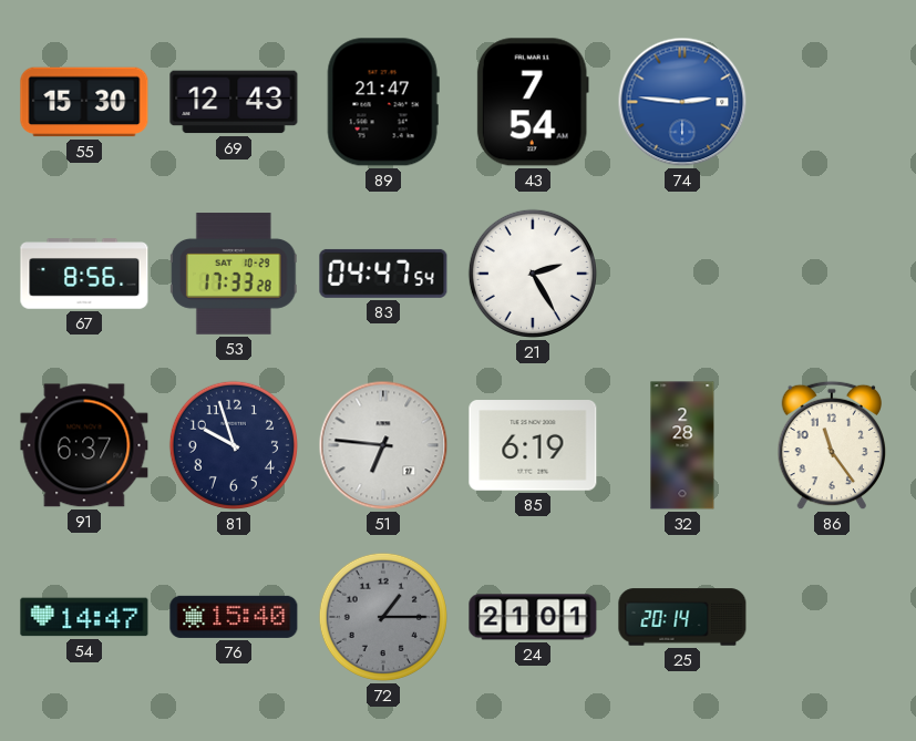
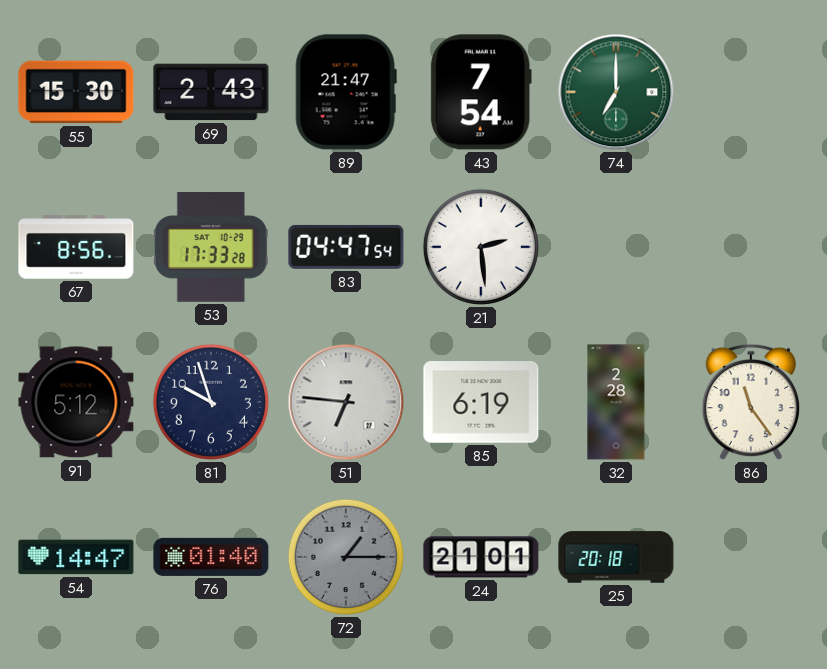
69: 12:43 -> 2:43 (211, 92)
74: 2:46 -> 7:00 (616, 92)
74 dial: blue -> green (616, 92)
21: 2:25 -> 2:29 (481, 247)
91: 6:37 -> 5:12 (76, 402)
76: 15:40 -> 01:40 (211, 557)
25: 20:14 -> 20:18 (616, 557)
